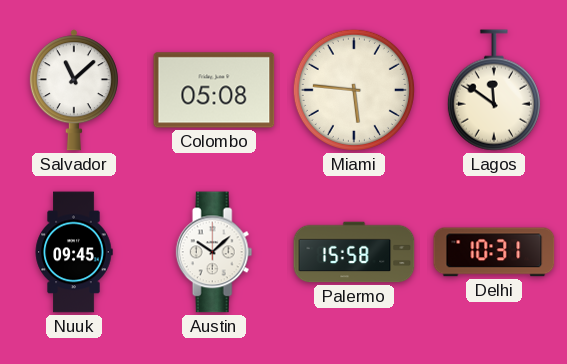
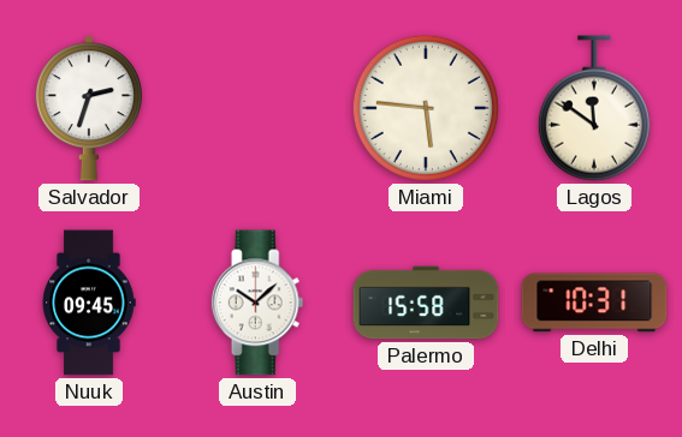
Salvador: 11:08 -> 2:33 (89, 108)
Colombo: 05:08 -> none (214, 90)
